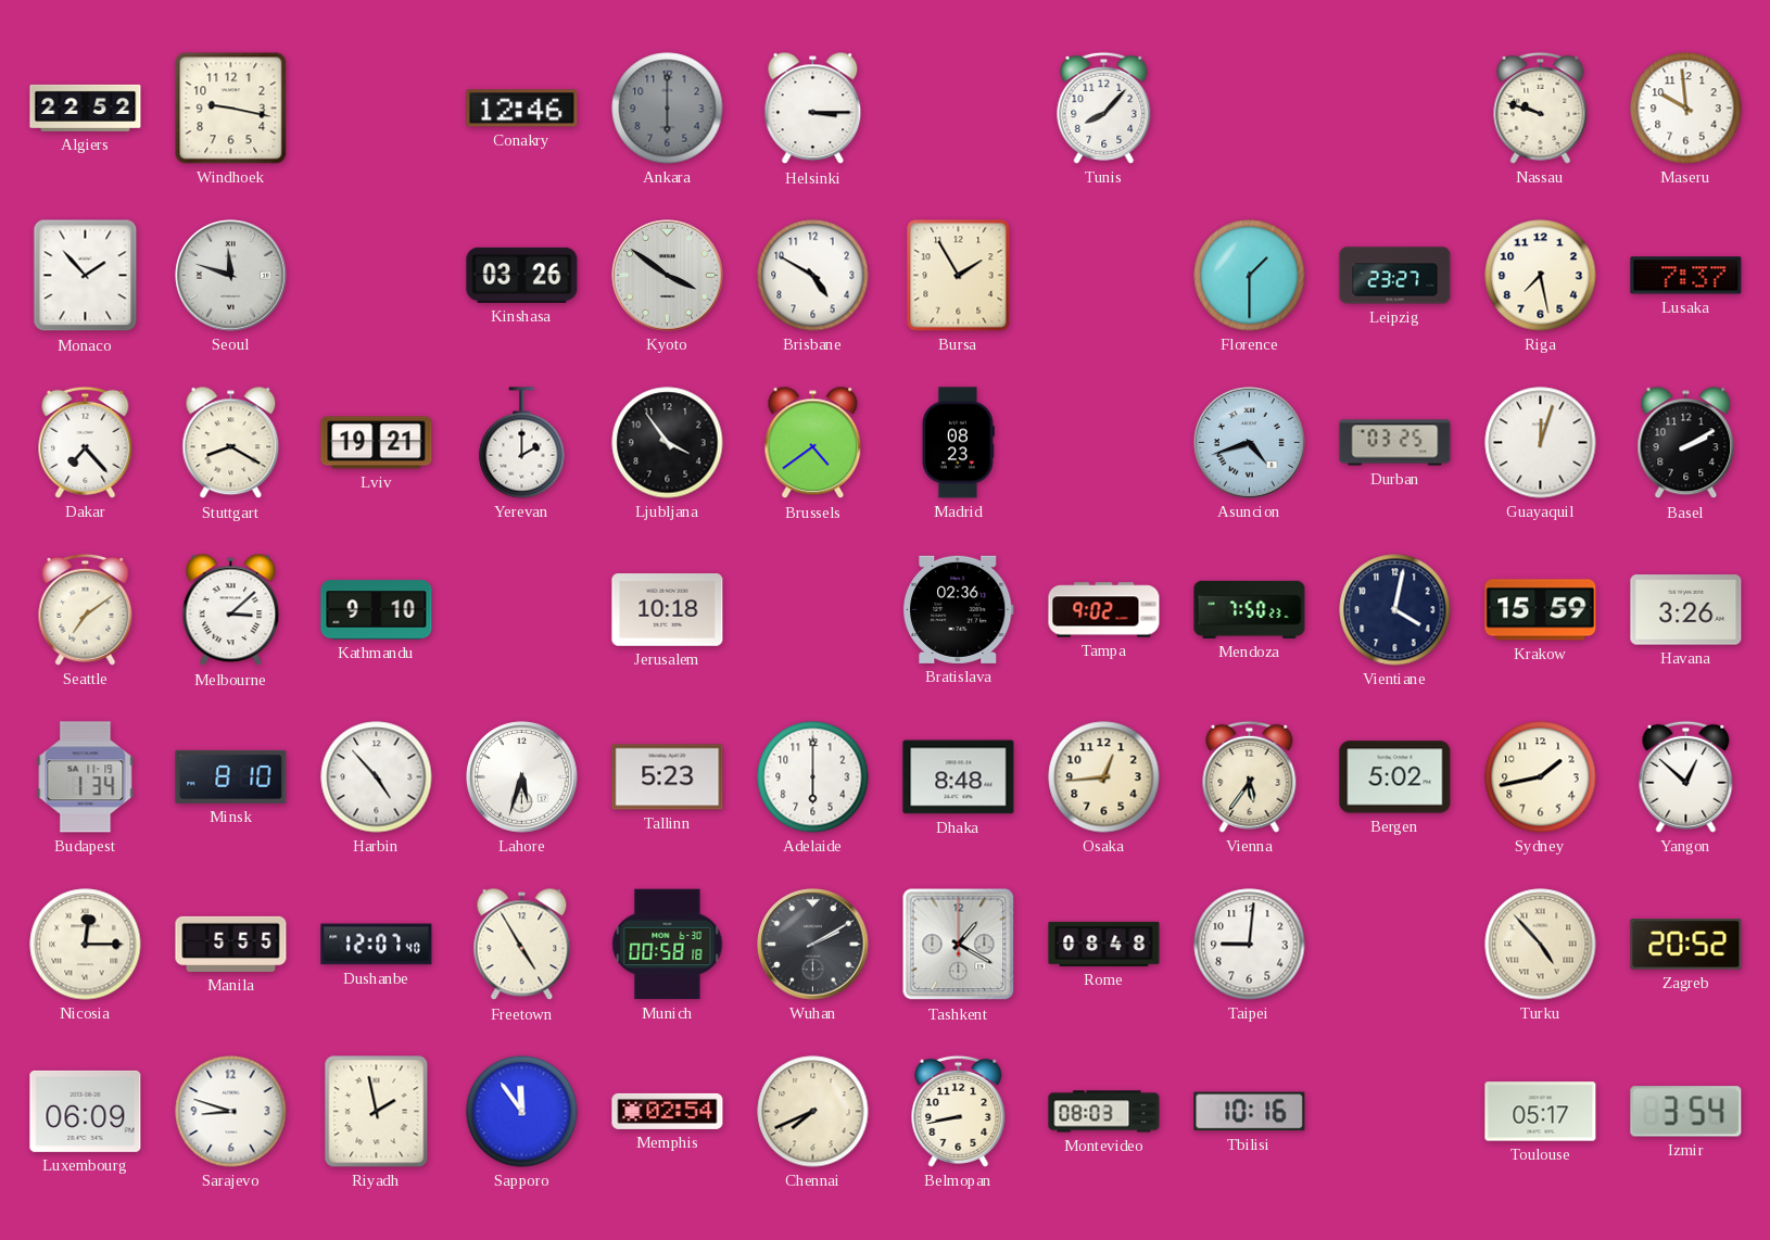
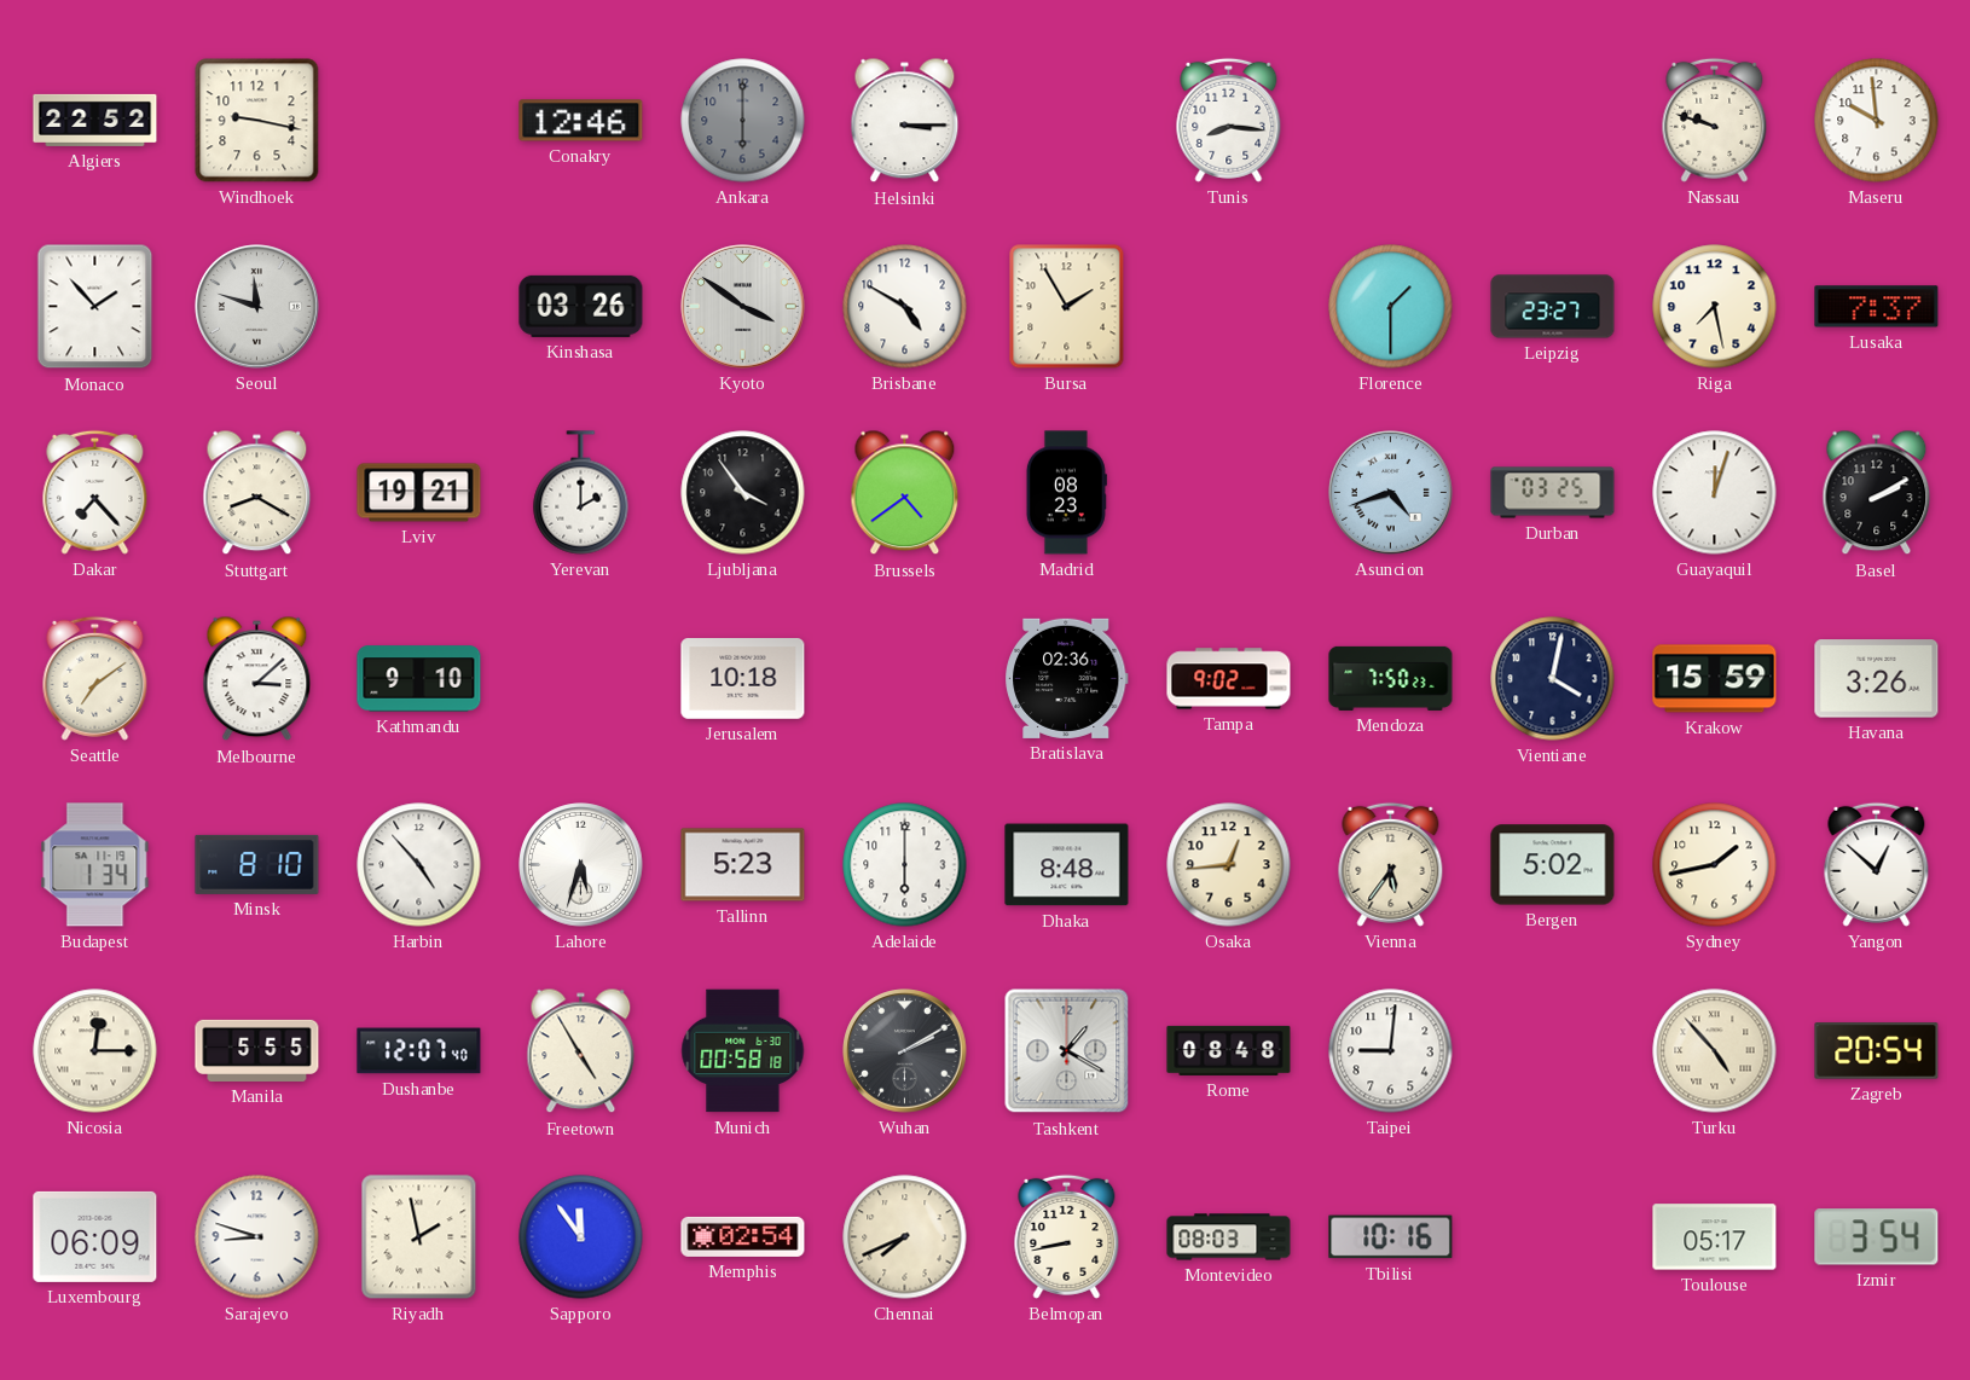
Tunis: 8:07 -> 8:16 (1229, 120)
Zagreb: 20:52 -> 20:54 (1877, 1051)
